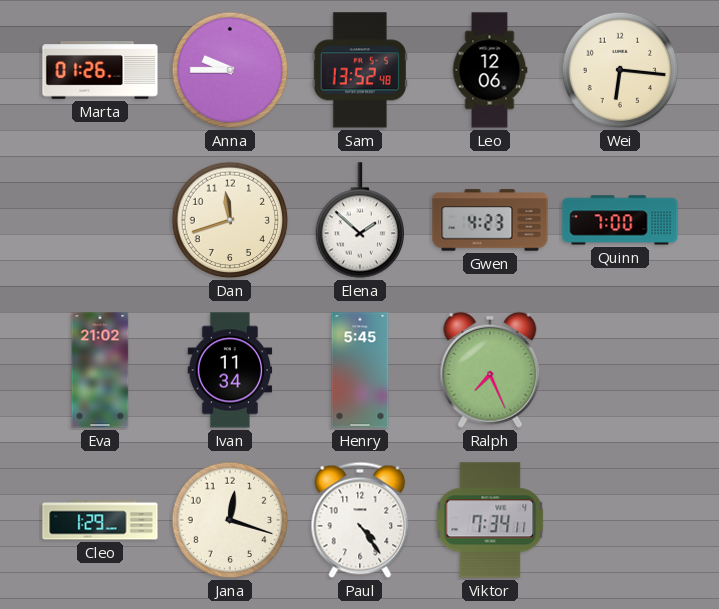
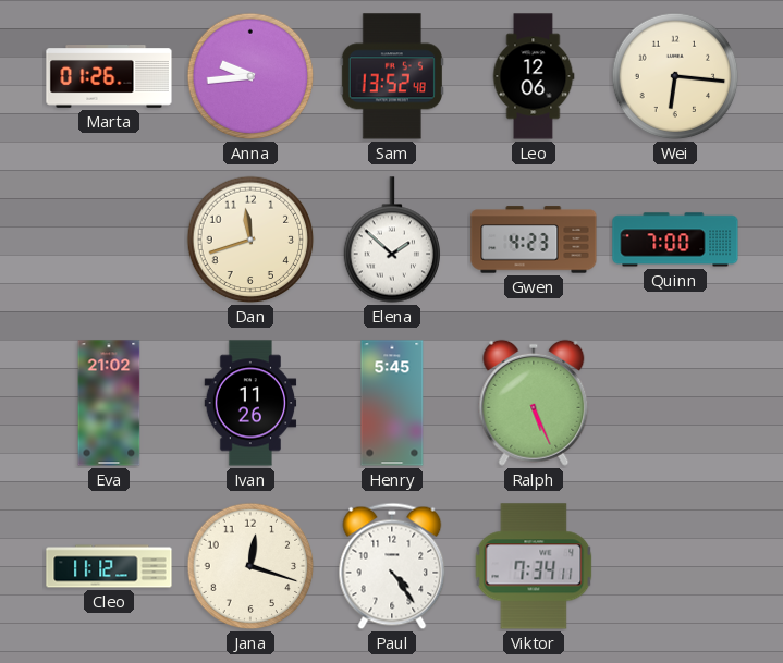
Anna: 9:45 -> 9:44 (250, 76)
Ivan: 11:34 -> 11:26 (250, 403)
Ralph: 7:26 -> 5:26 (534, 403)
Cleo: 1:29 -> 11:12 (109, 566)
